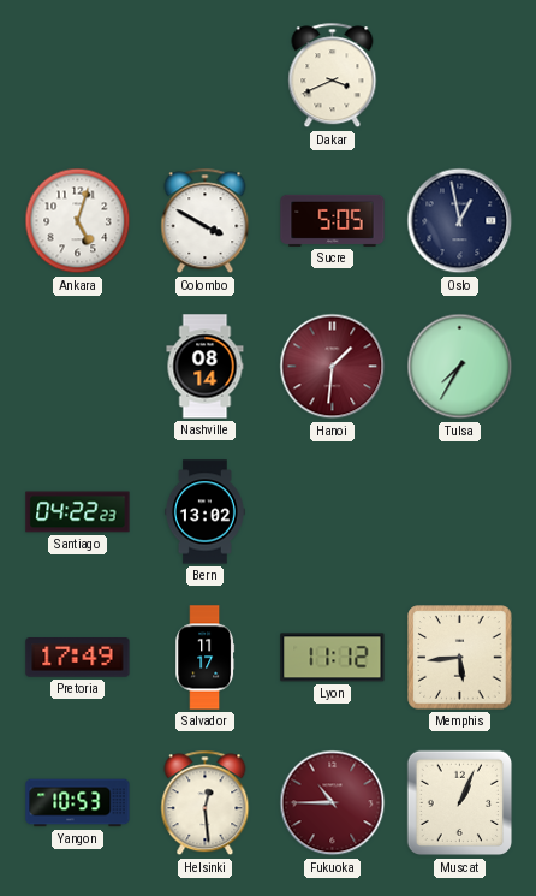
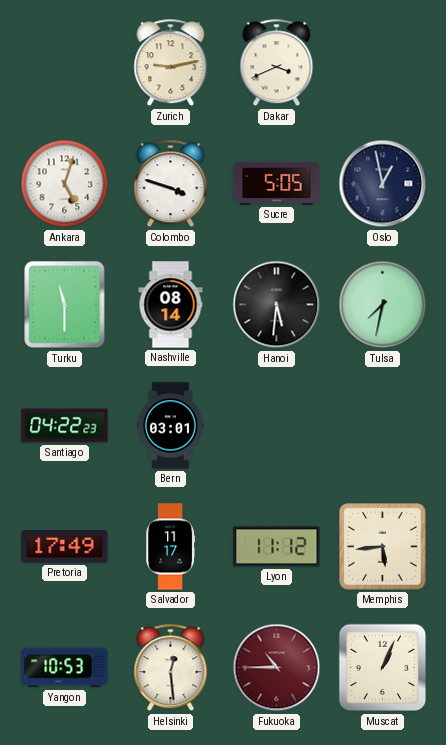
Zurich: none -> 9:13 (171, 63)
Colombo: 3:50 -> 3:48 (171, 184)
Turku: none -> 11:30 (65, 305)
Hanoi: 1:31 -> 5:31 (277, 305)
Hanoi dial: burgundy -> black (277, 305)
Tulsa: 7:35 -> 7:32 (383, 305)
Bern: 13:02 -> 03:01 (170, 426)
